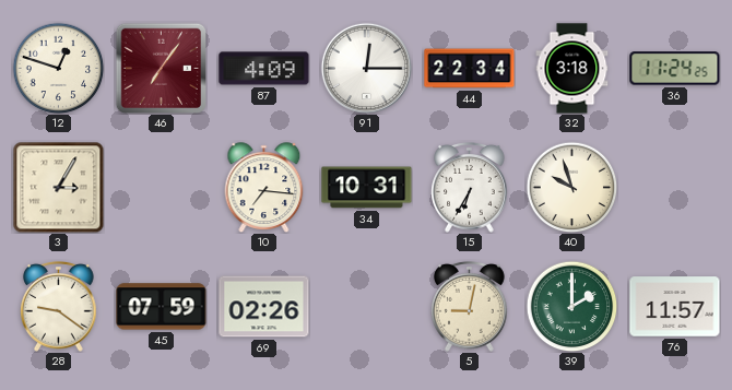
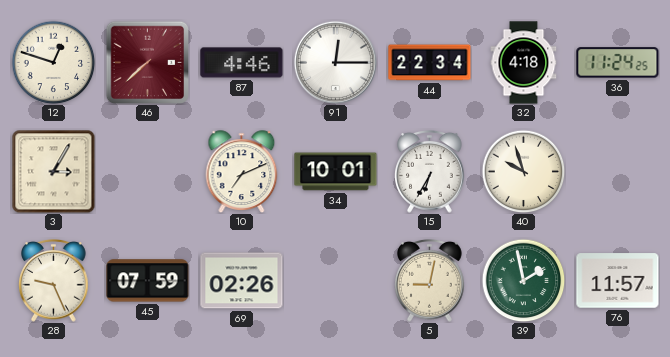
46: 7:06 -> 7:38 (147, 62)
87: 4:09 -> 4:46 (242, 63)
32: 3:18 -> 4:18 (524, 63)
10: 7:16 -> 7:11 (242, 172)
34: 10:31 -> 10:01 (336, 172)
28: 9:21 -> 9:26 (54, 280)
39: 2:00 -> 1:58 (523, 280)
